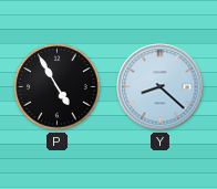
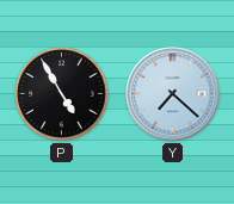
Y: 8:22 -> 7:22 (173, 94)
